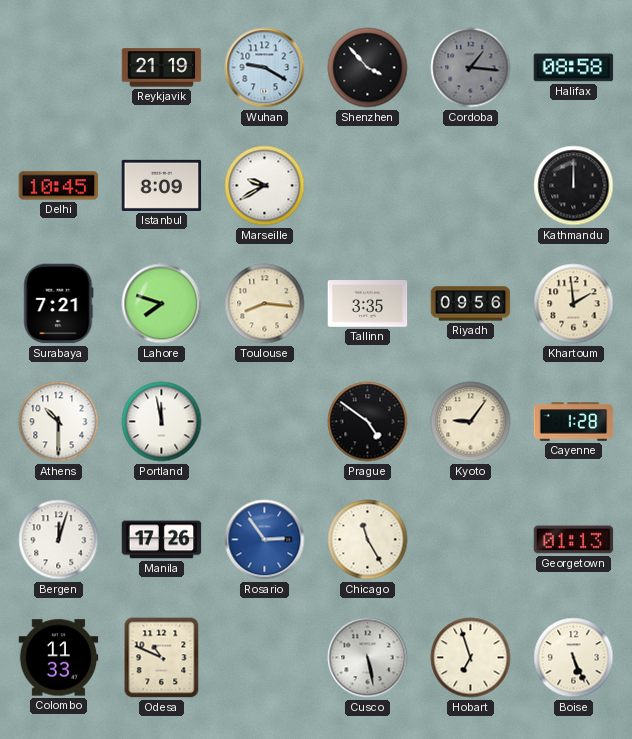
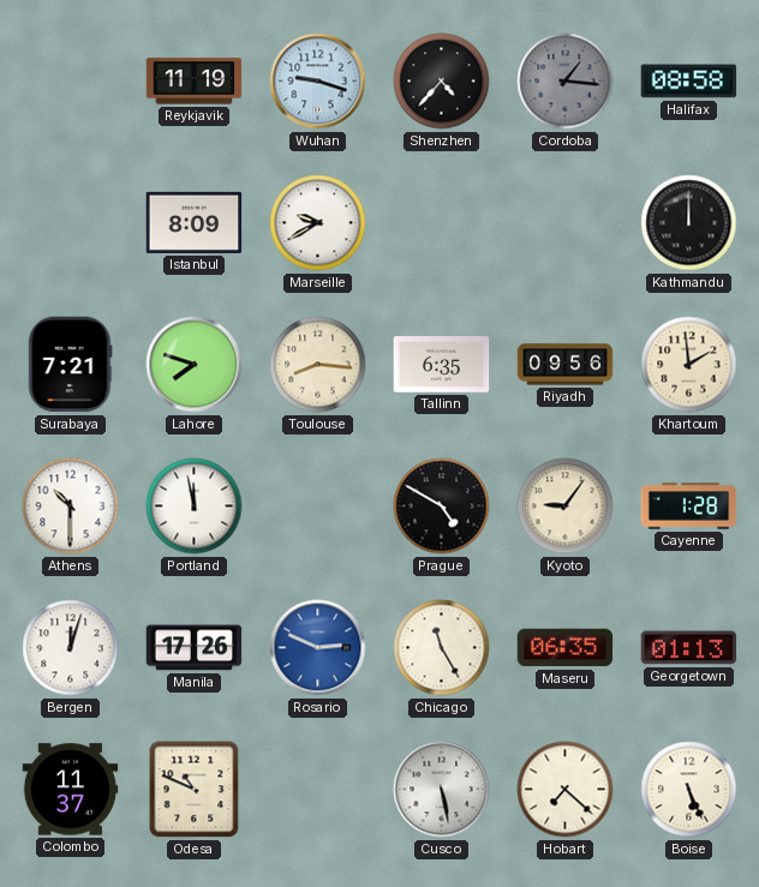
Reykjavik: 21:19 -> 11:19 (195, 82)
Wuhan: 9:20 -> 9:18 (318, 82)
Shenzhen: 3:53 -> 4:37 (442, 82)
Delhi: 10:45 -> none (59, 186)
Tallinn: 3:35 -> 6:35 (442, 365)
Prague: 4:51 -> 4:50 (442, 507)
Rosario: 2:54 -> 2:49 (318, 648)
Maseru: none -> 06:35 (566, 648)
Colombo: 11:33 -> 11:37 (71, 790)
Hobart: 6:57 -> 7:22 (566, 790)
